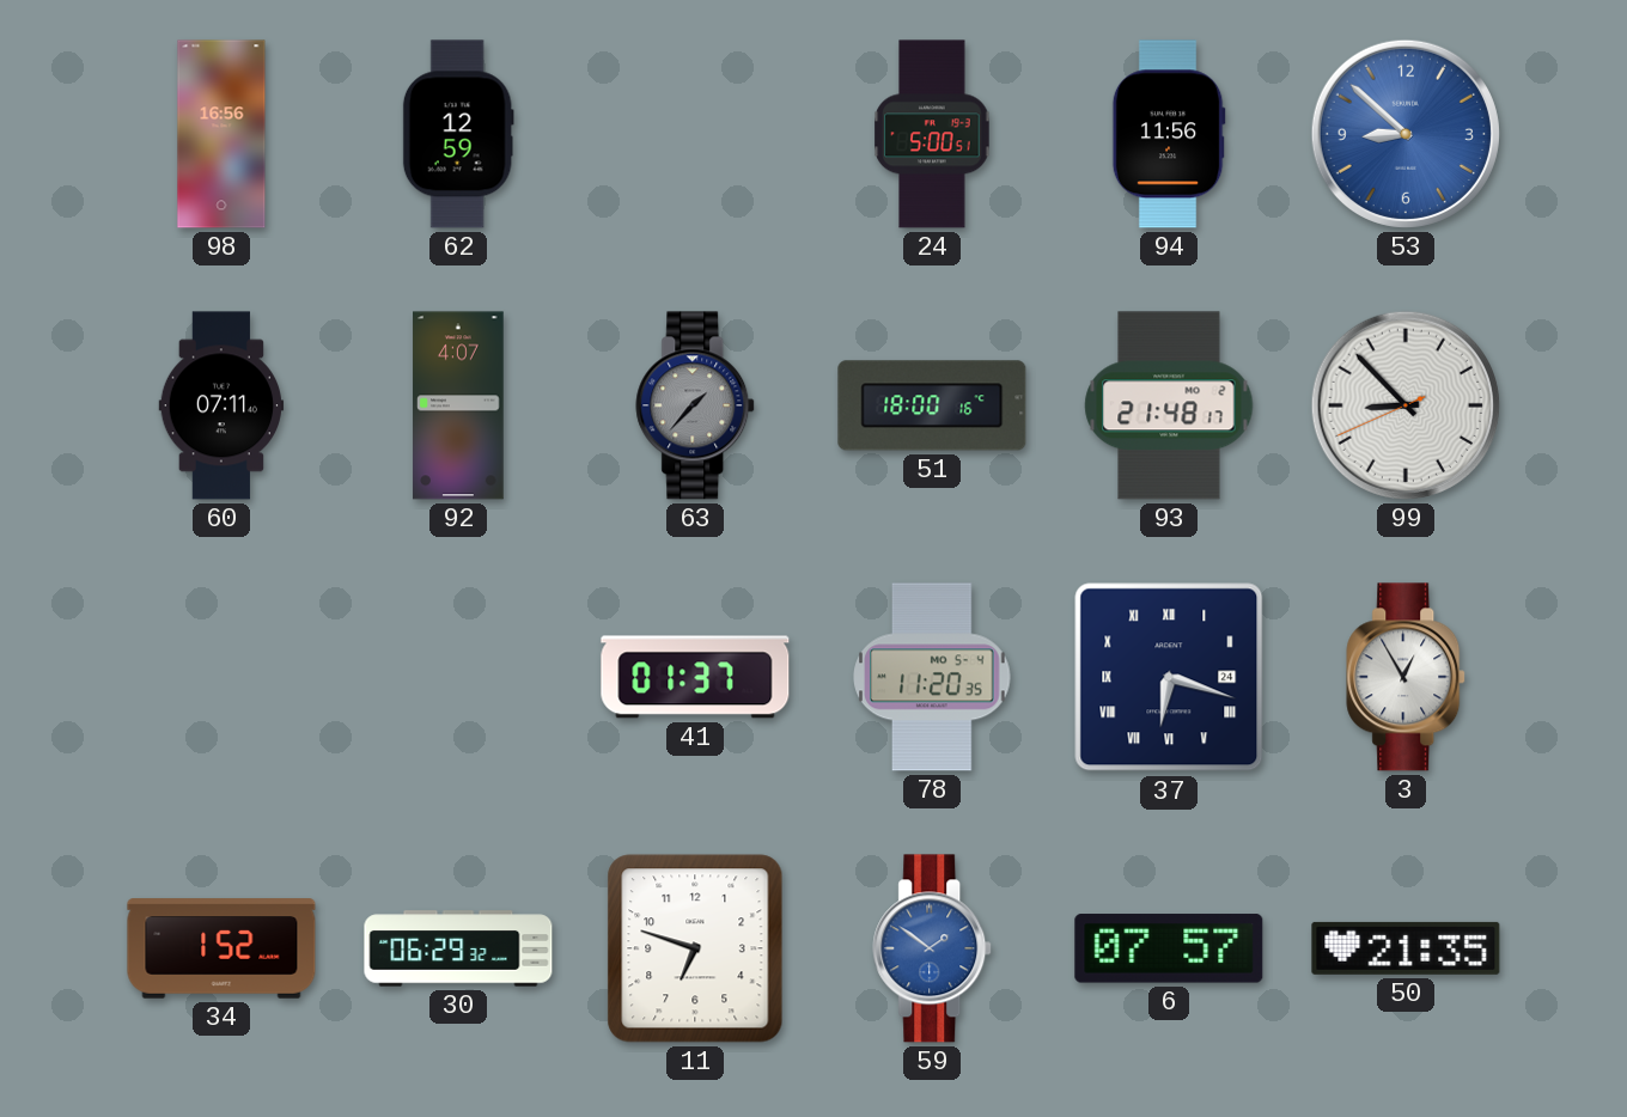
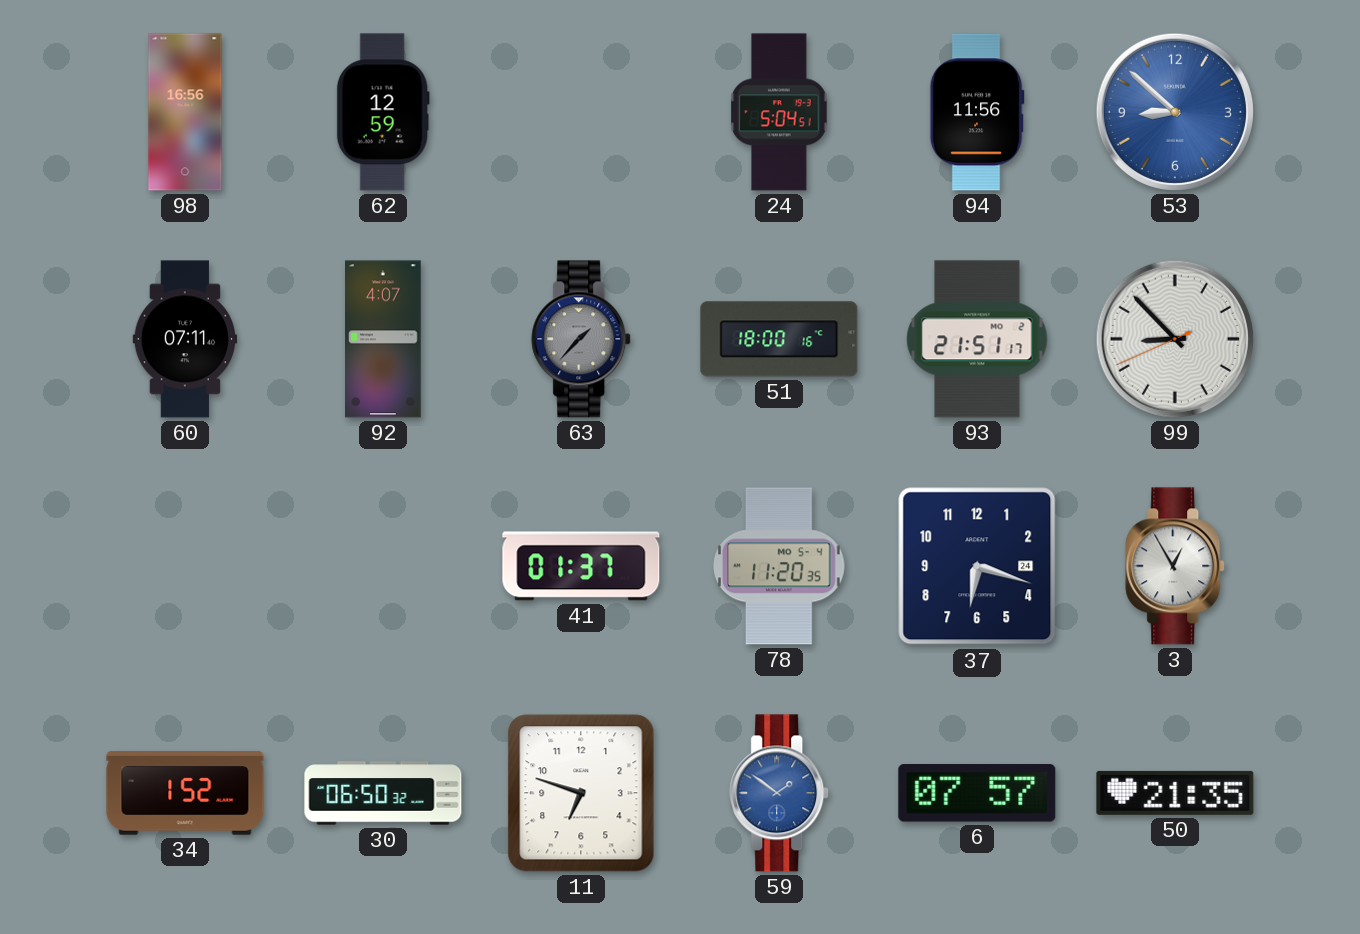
24: 5:00 -> 5:04 (779, 112)
93: 21:48 -> 21:51 (977, 339)
37 numerals: Roman -> Arabic (977, 566)
30: 06:29 -> 06:50 (383, 793)
